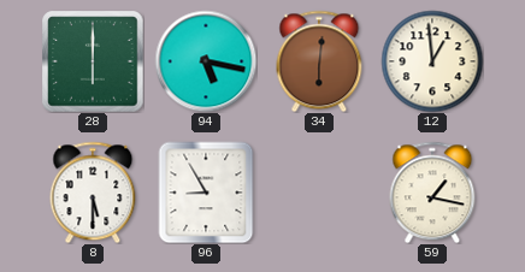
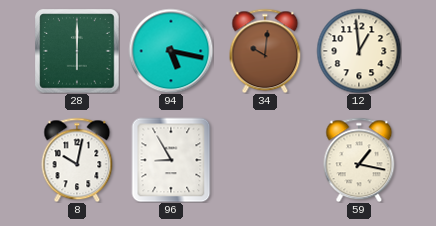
34: 6:01 -> 10:01 (265, 51)
8: 5:30 -> 10:02 (77, 160)
